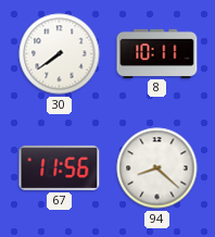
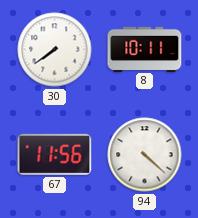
94: 8:22 -> 4:22 (145, 155)
